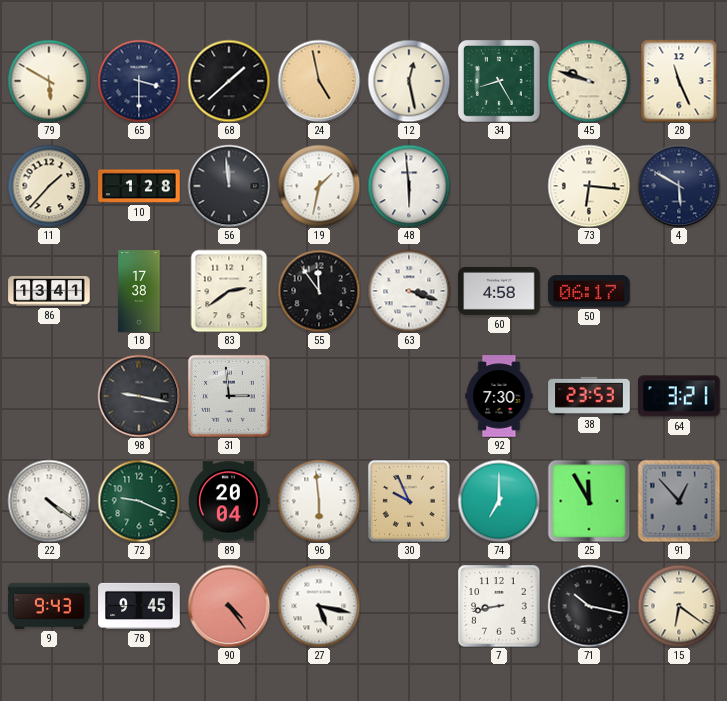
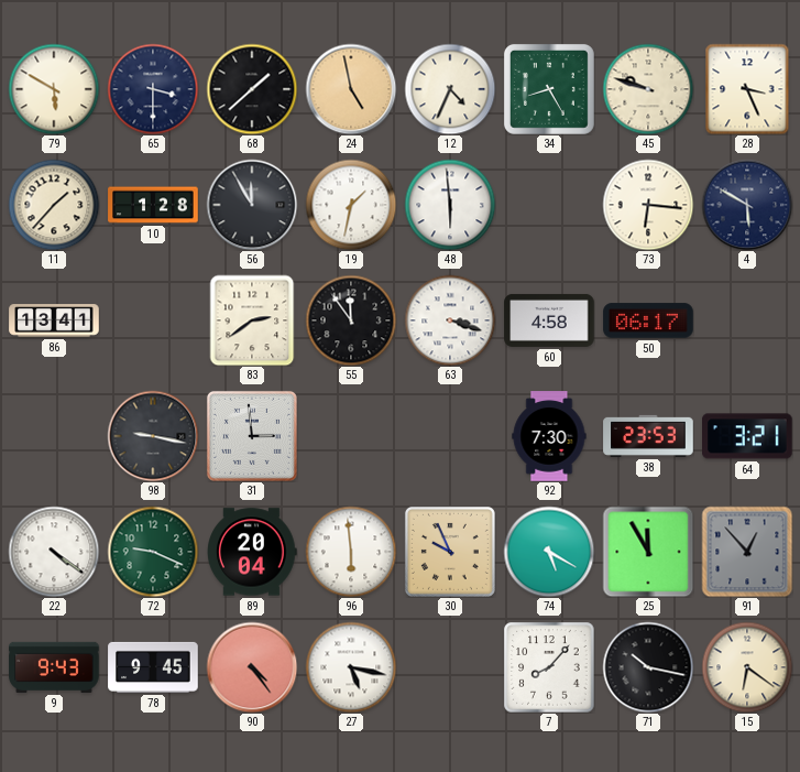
12: 12:28 -> 4:34 (450, 89)
28: 11:26 -> 3:26 (747, 89)
56: 11:59 -> 11:55 (252, 205)
18: 17:38 -> none (139, 291)
74: 7:00 -> 5:20 (549, 552)
7: 8:43 -> 8:07 (549, 667)
